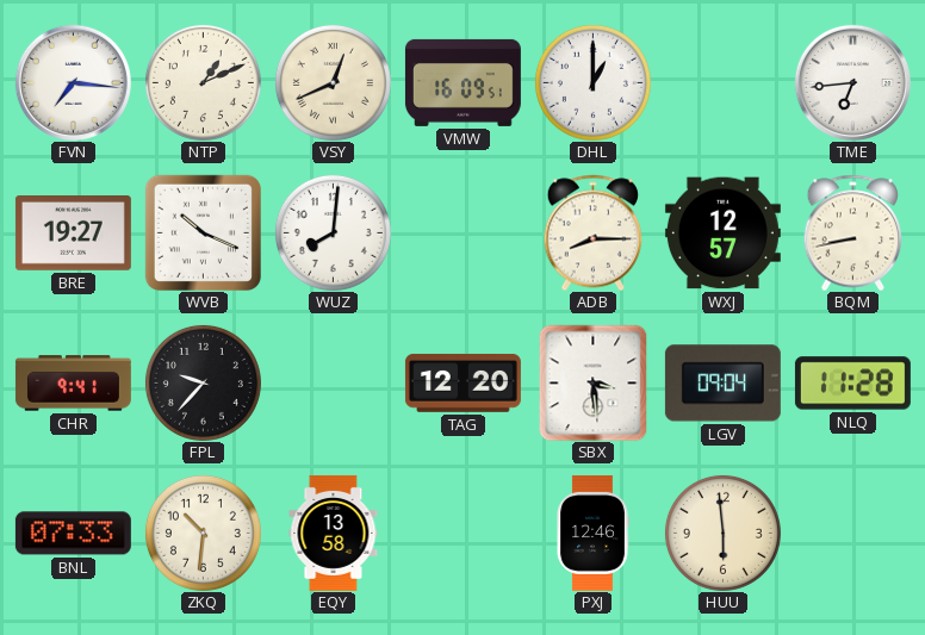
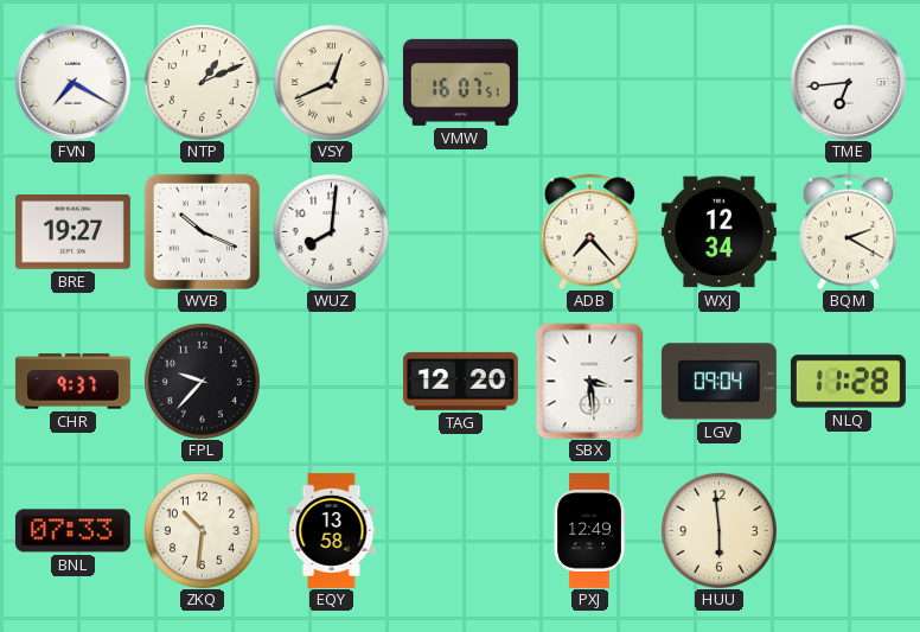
FVN: 7:16 -> 7:20 (72, 82)
VMW: 16:09 -> 16:07 (460, 82)
DHL: 1:00 -> none (592, 82)
ADB: 8:15 -> 7:23 (590, 231)
WXJ: 12:57 -> 12:34 (718, 232)
BQM: 8:43 -> 2:20 (849, 231)
CHR: 9:41 -> 9:37 (72, 382)
PXJ: 12:46 -> 12:49 (589, 530)
